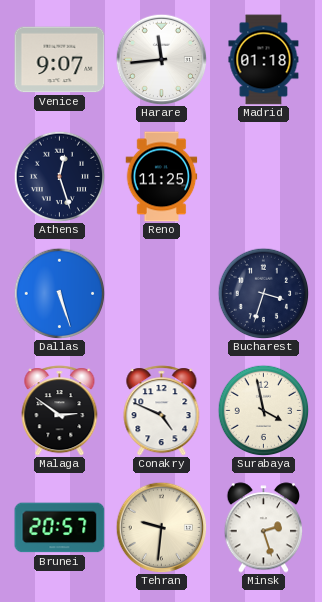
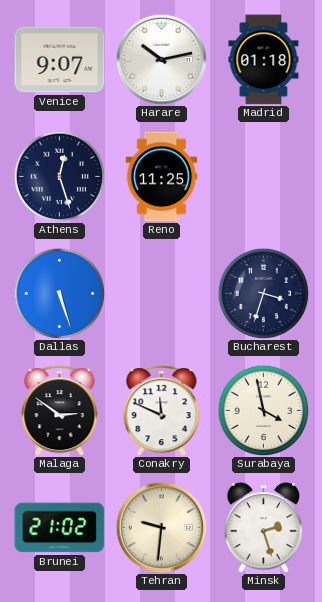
Harare: 11:44 -> 10:13 (161, 59)
Conakry: 4:49 -> 11:49 (162, 411)
Brunei: 20:57 -> 21:02 (60, 528)
